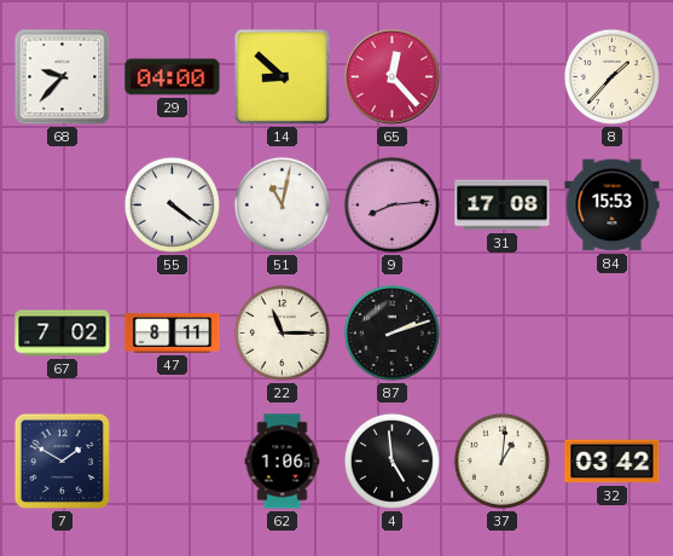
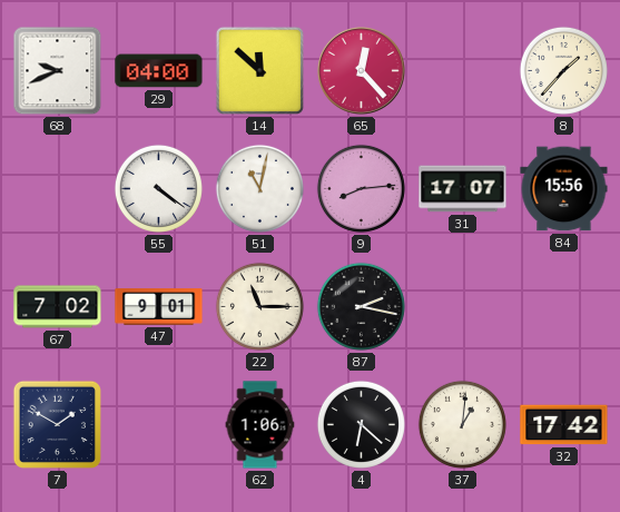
68: 9:37 -> 9:41 (58, 71)
14: 8:52 -> 11:52 (259, 70)
31: 17:08 -> 17:07 (463, 189)
84: 15:53 -> 15:56 (564, 189)
47: 8:11 -> 9:01 (159, 307)
87: 2:12 -> 2:17 (361, 306)
4: 4:59 -> 6:22 (361, 424)
32: 03:42 -> 17:42 (564, 425)
